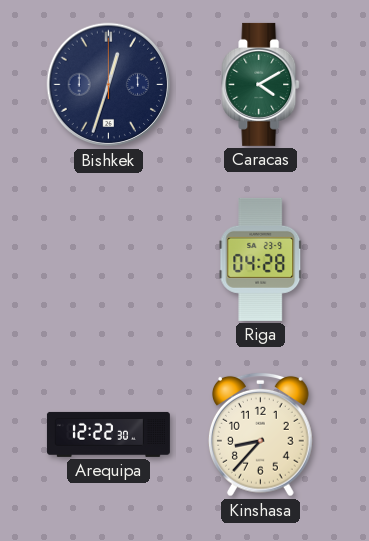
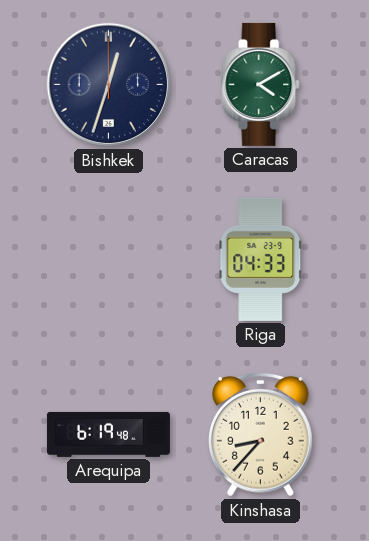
Riga: 04:28 -> 04:33 (261, 259)
Arequipa: 12:22 -> 6:19 (108, 434)
